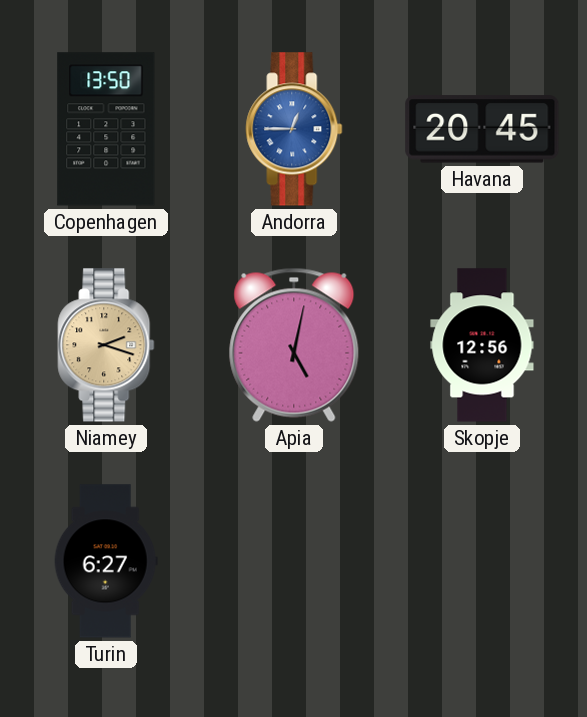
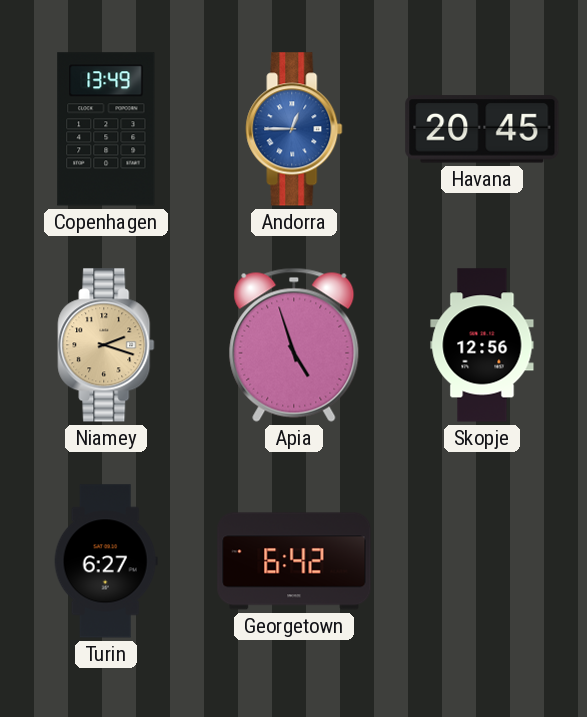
Copenhagen: 13:50 -> 13:49 (106, 129)
Apia: 5:02 -> 4:57 (294, 345)
Georgetown: none -> 6:42 (294, 561)
